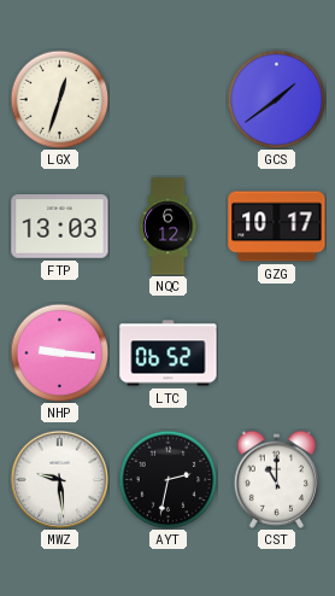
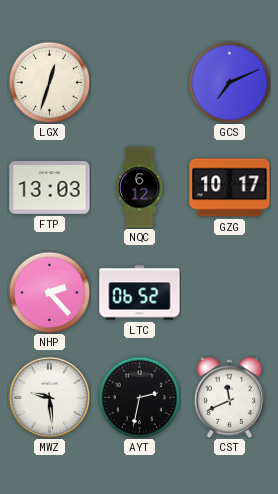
GCS: 1:39 -> 7:11 (229, 82)
NHP: 9:16 -> 2:23 (49, 292)
CST: 11:00 -> 11:41 (229, 397)
